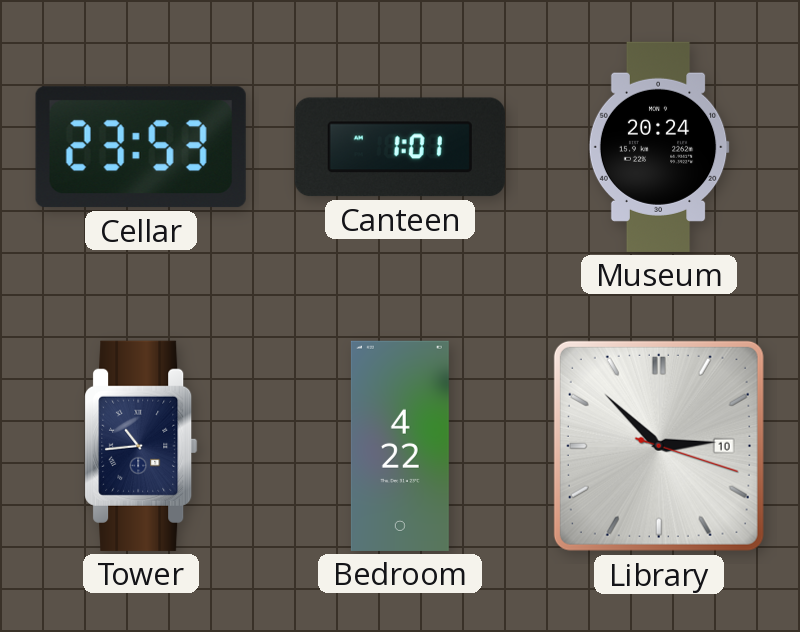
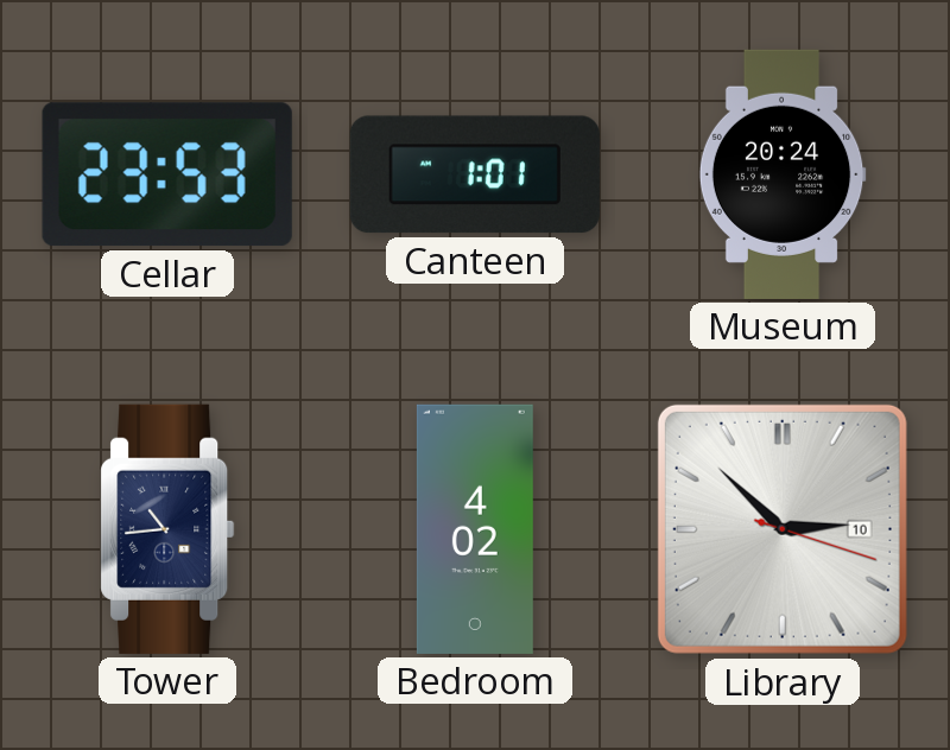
Bedroom: 4:22 -> 4:02 (475, 529)
